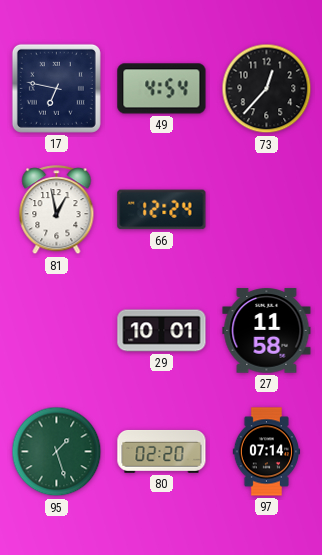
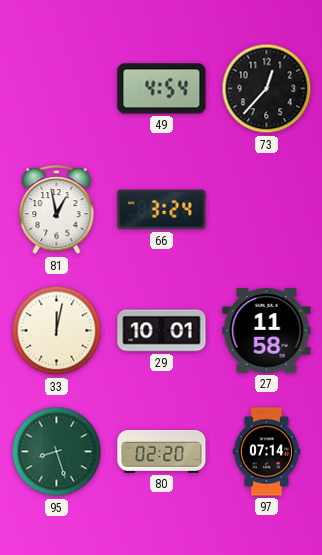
17: 6:47 -> none (56, 88)
66: 12:24 -> 3:24 (162, 210)
33: none -> 12:02 (57, 331)
95: 1:27 -> 8:27 (57, 452)
